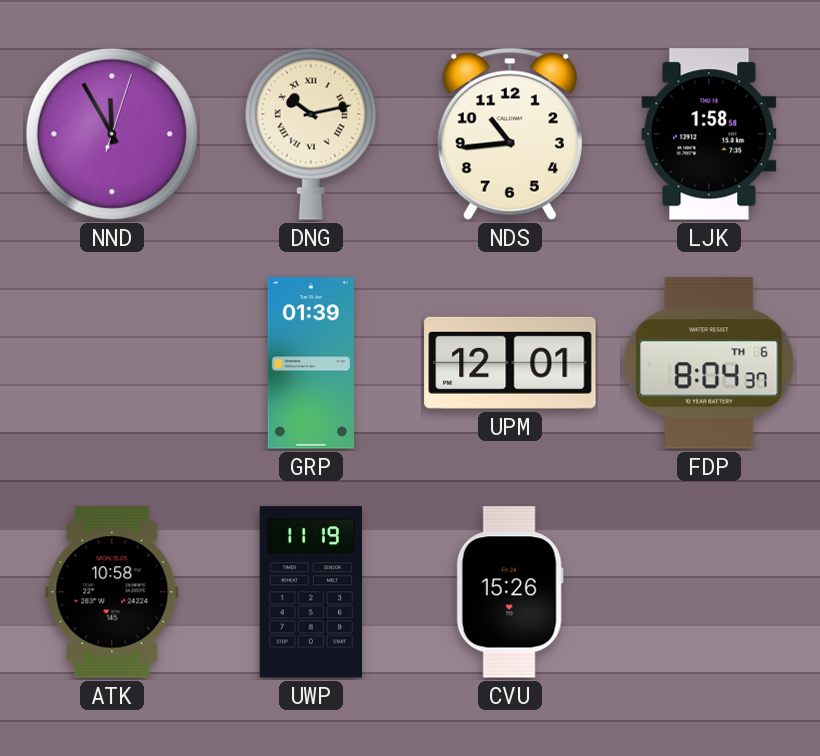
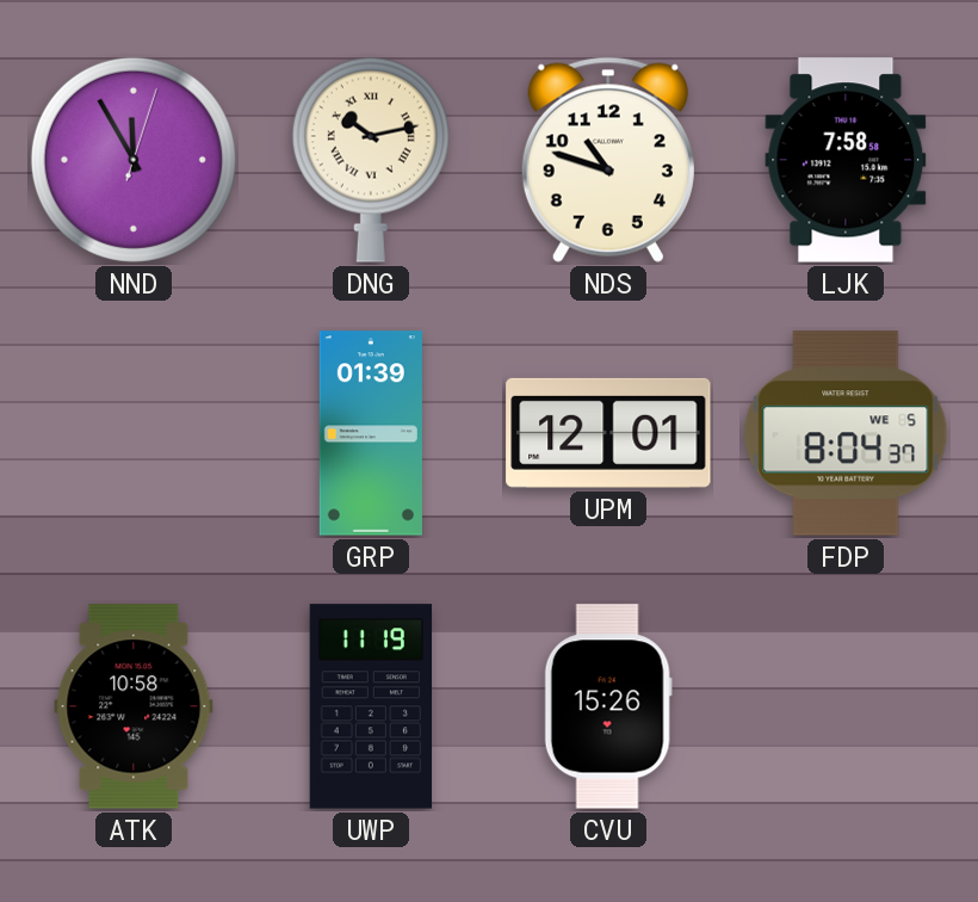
NDS: 10:44 -> 10:48 (608, 160)
LJK: 1:58 -> 7:58 (846, 160)
FDP date: TH 6 -> WE 5 (846, 433)
